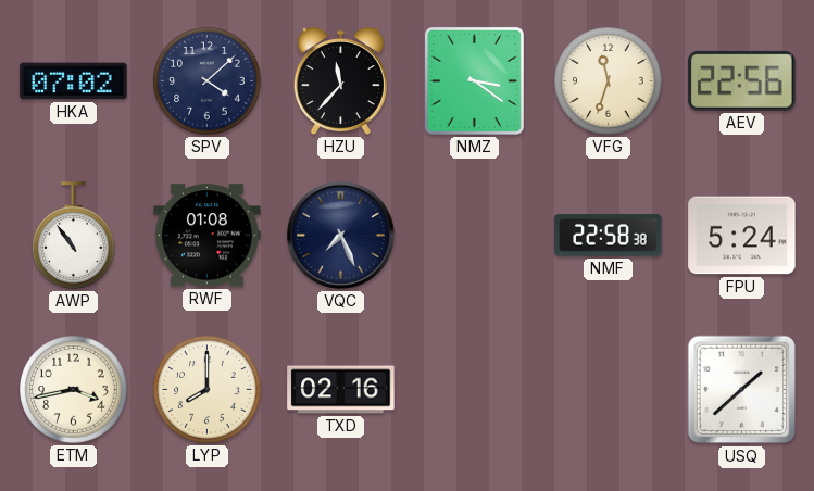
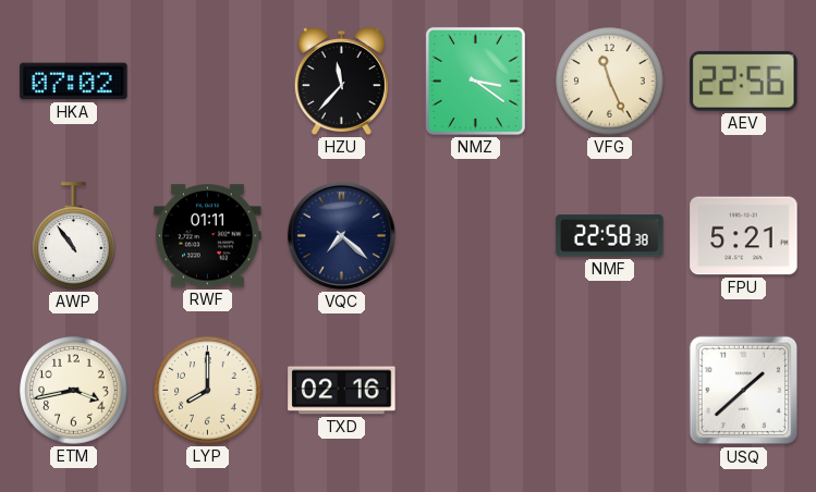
SPV: 4:08 -> none (208, 81)
VFG: 11:33 -> 11:26 (610, 82)
RWF: 01:08 -> 01:11 (208, 236)
VQC: 7:26 -> 7:22 (341, 235)
FPU: 5:24 -> 5:21 (744, 236)
